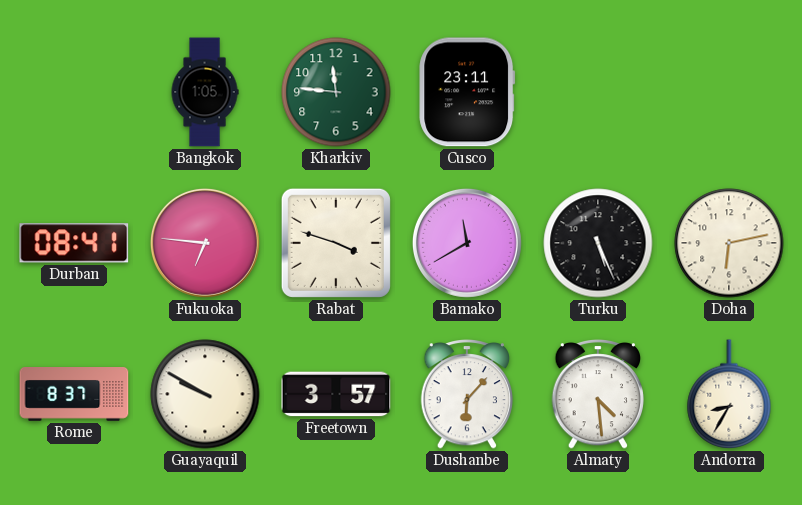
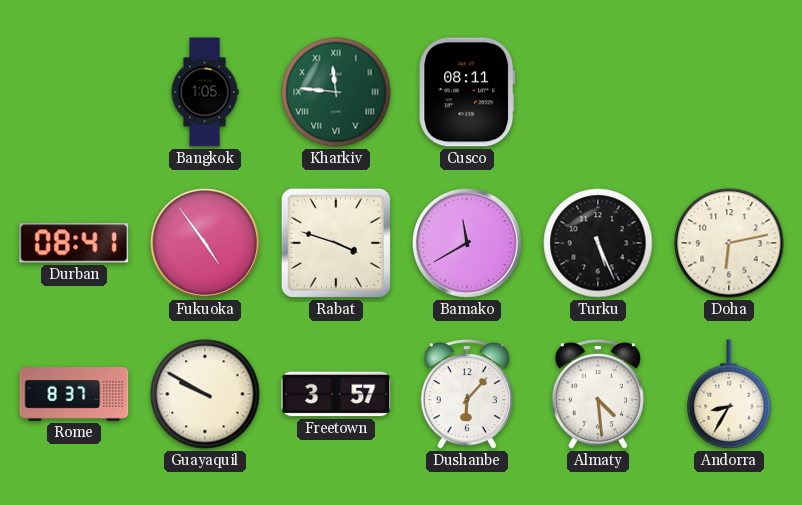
Kharkiv numerals: Arabic -> Roman (336, 92)
Cusco: 23:11 -> 08:11 (467, 92)
Fukuoka: 6:46 -> 4:54 (205, 243)
